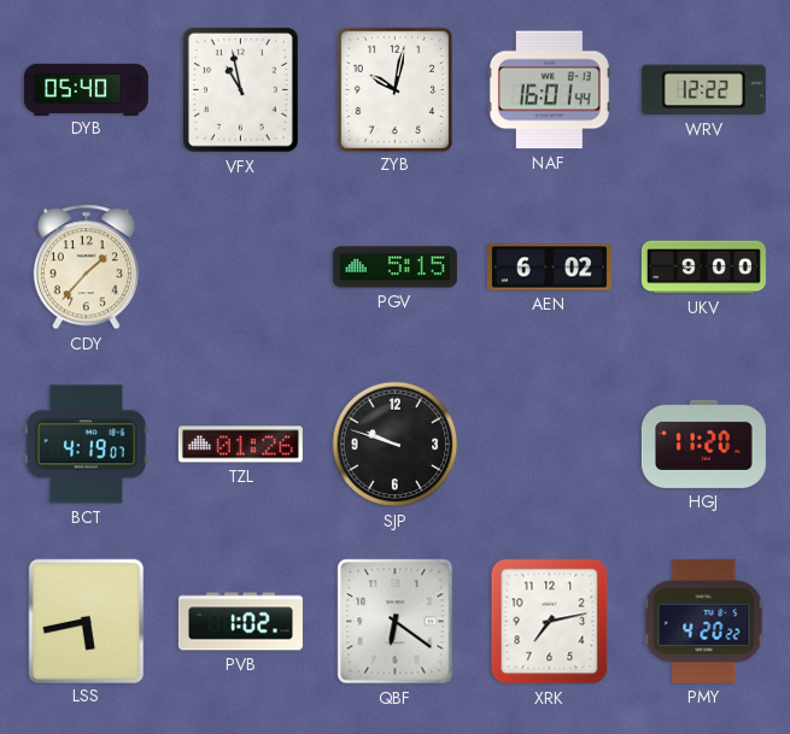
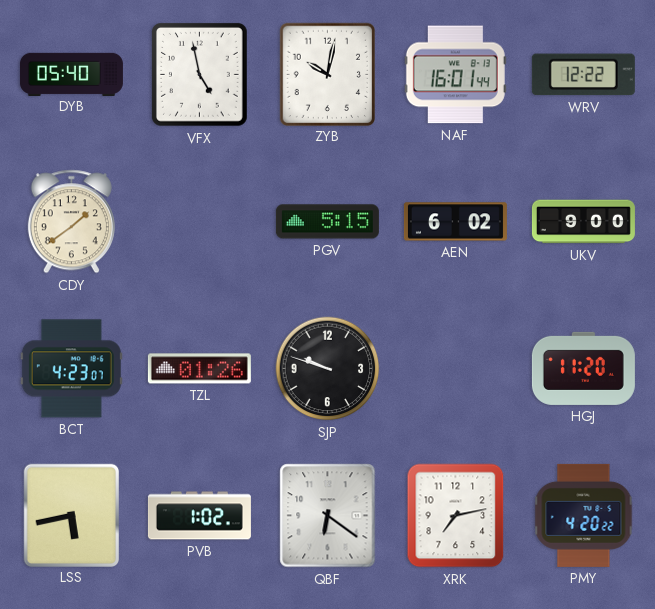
VFX: 10:58 -> 4:58 (200, 75)
CDY: 1:37 -> 1:39 (71, 222)
BCT: 4:19 -> 4:23 (71, 369)
